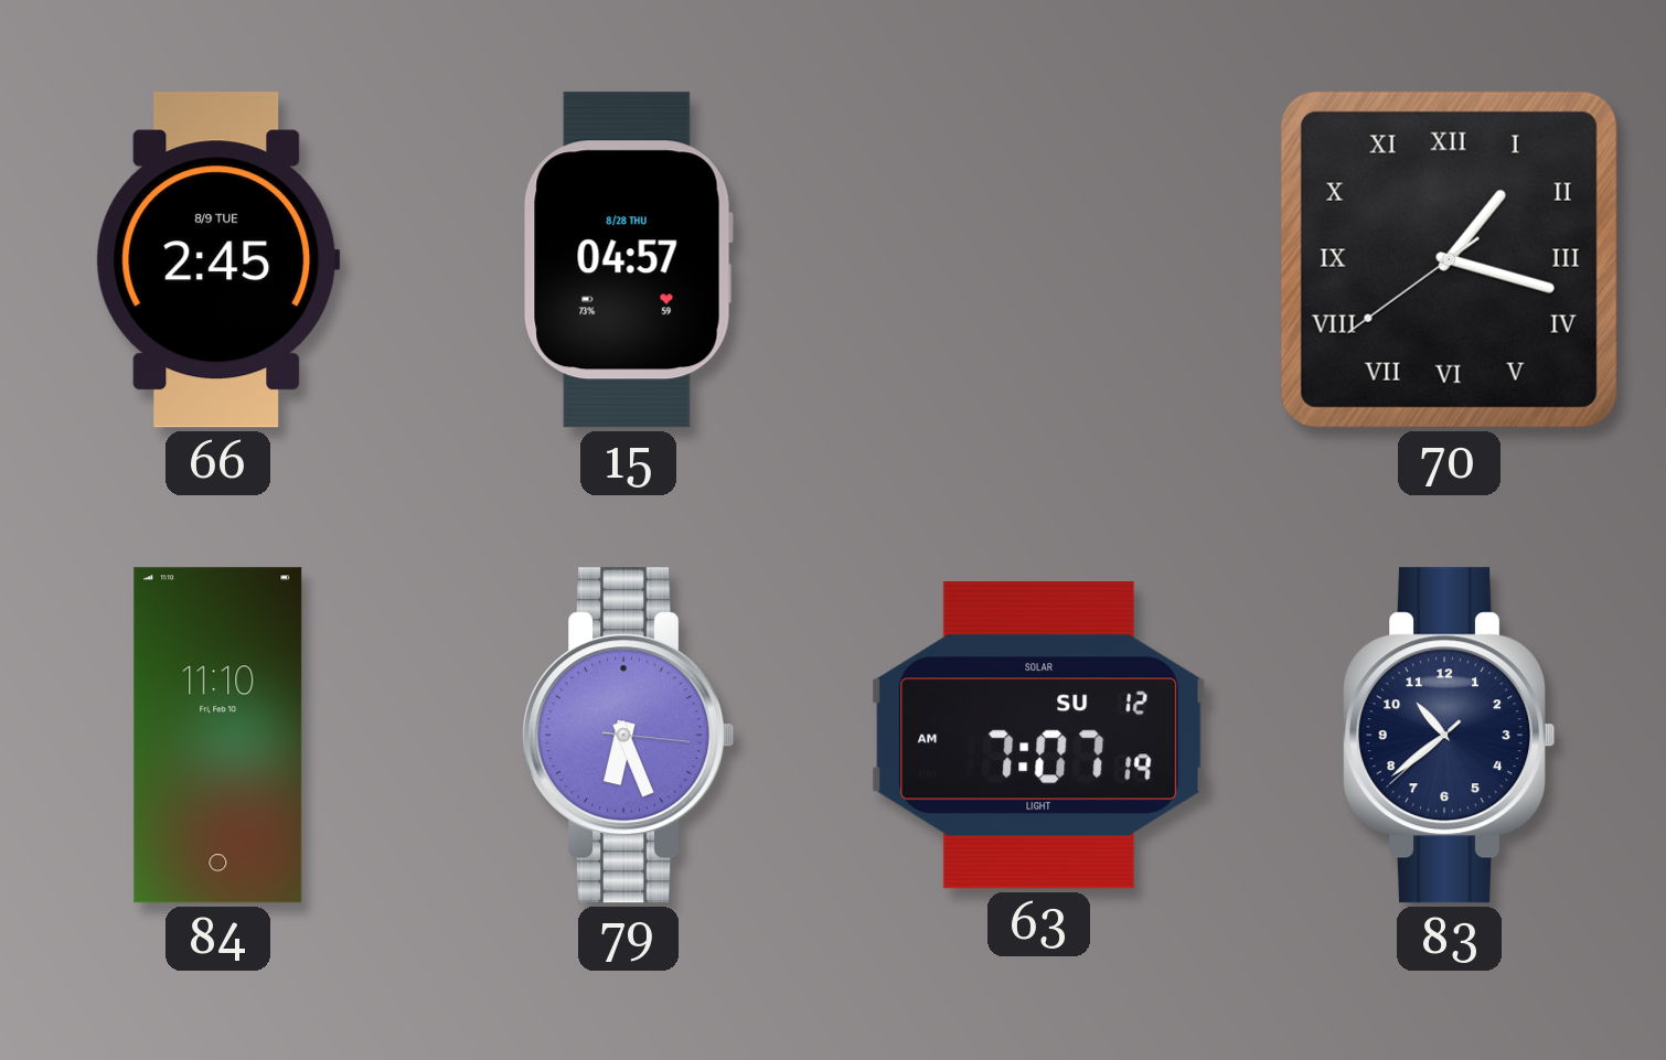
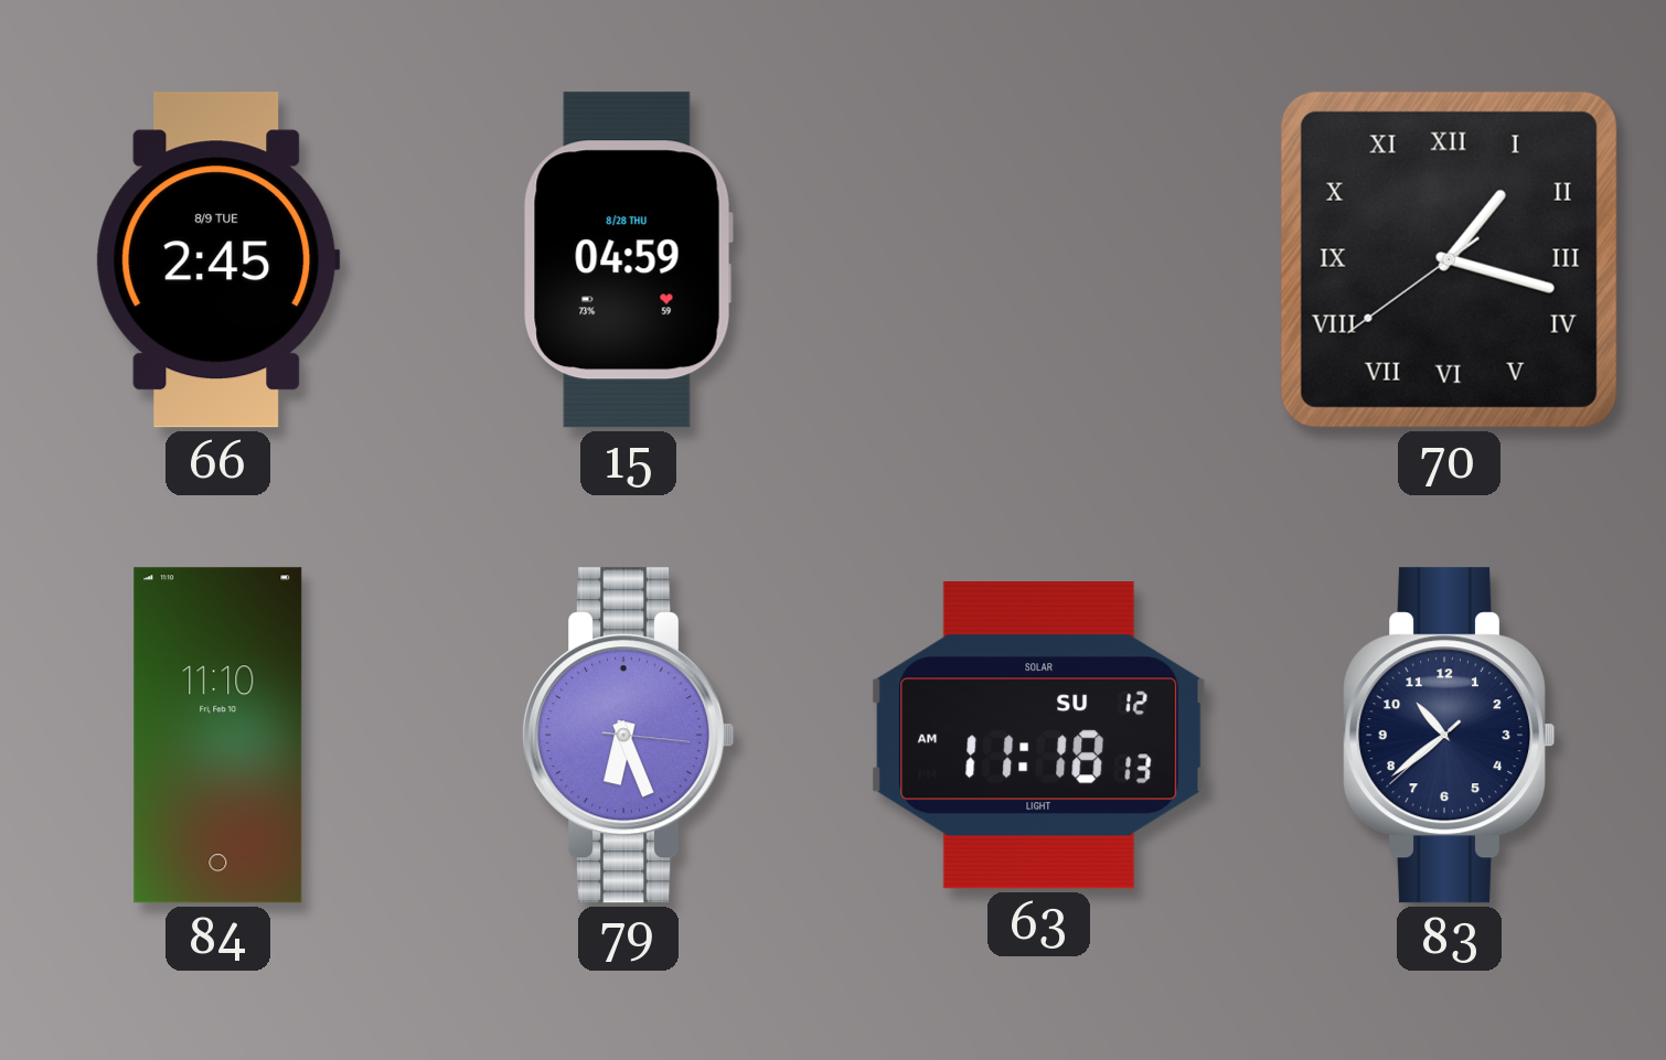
15: 04:57 -> 04:59 (628, 260)
63: 7:07 -> 11:18 (1039, 736)
